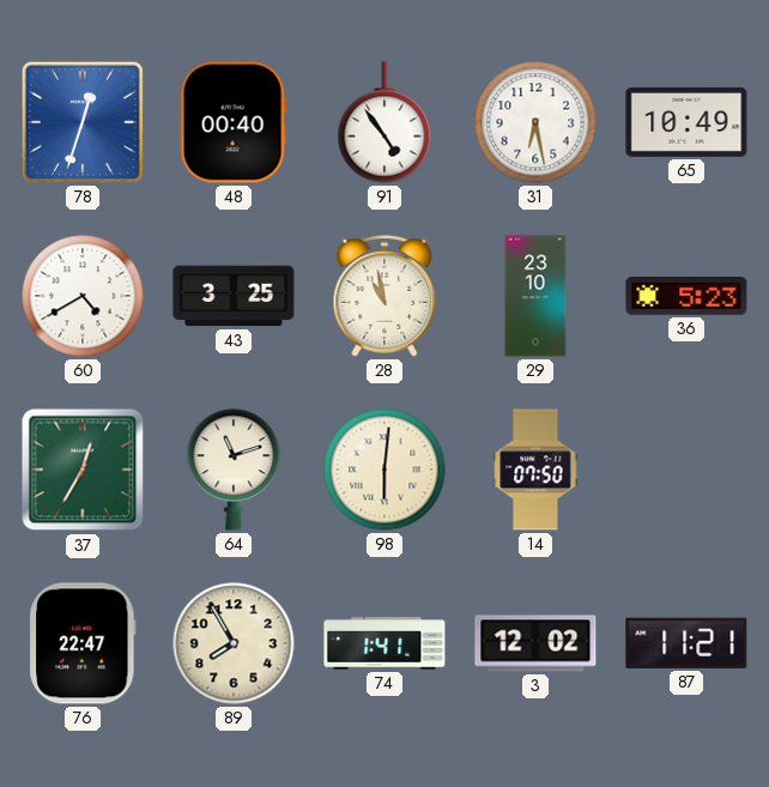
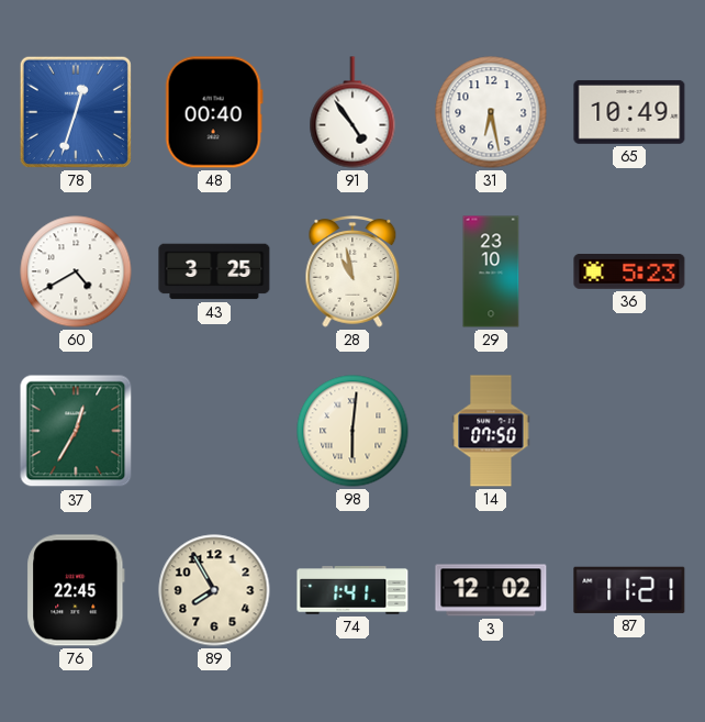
64: 11:12 -> none (234, 470)
76: 22:47 -> 22:45 (76, 590)
